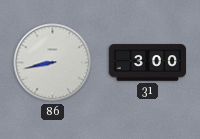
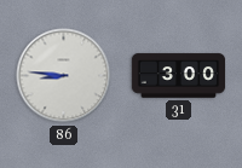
86: 8:43 -> 8:46 (64, 76)
